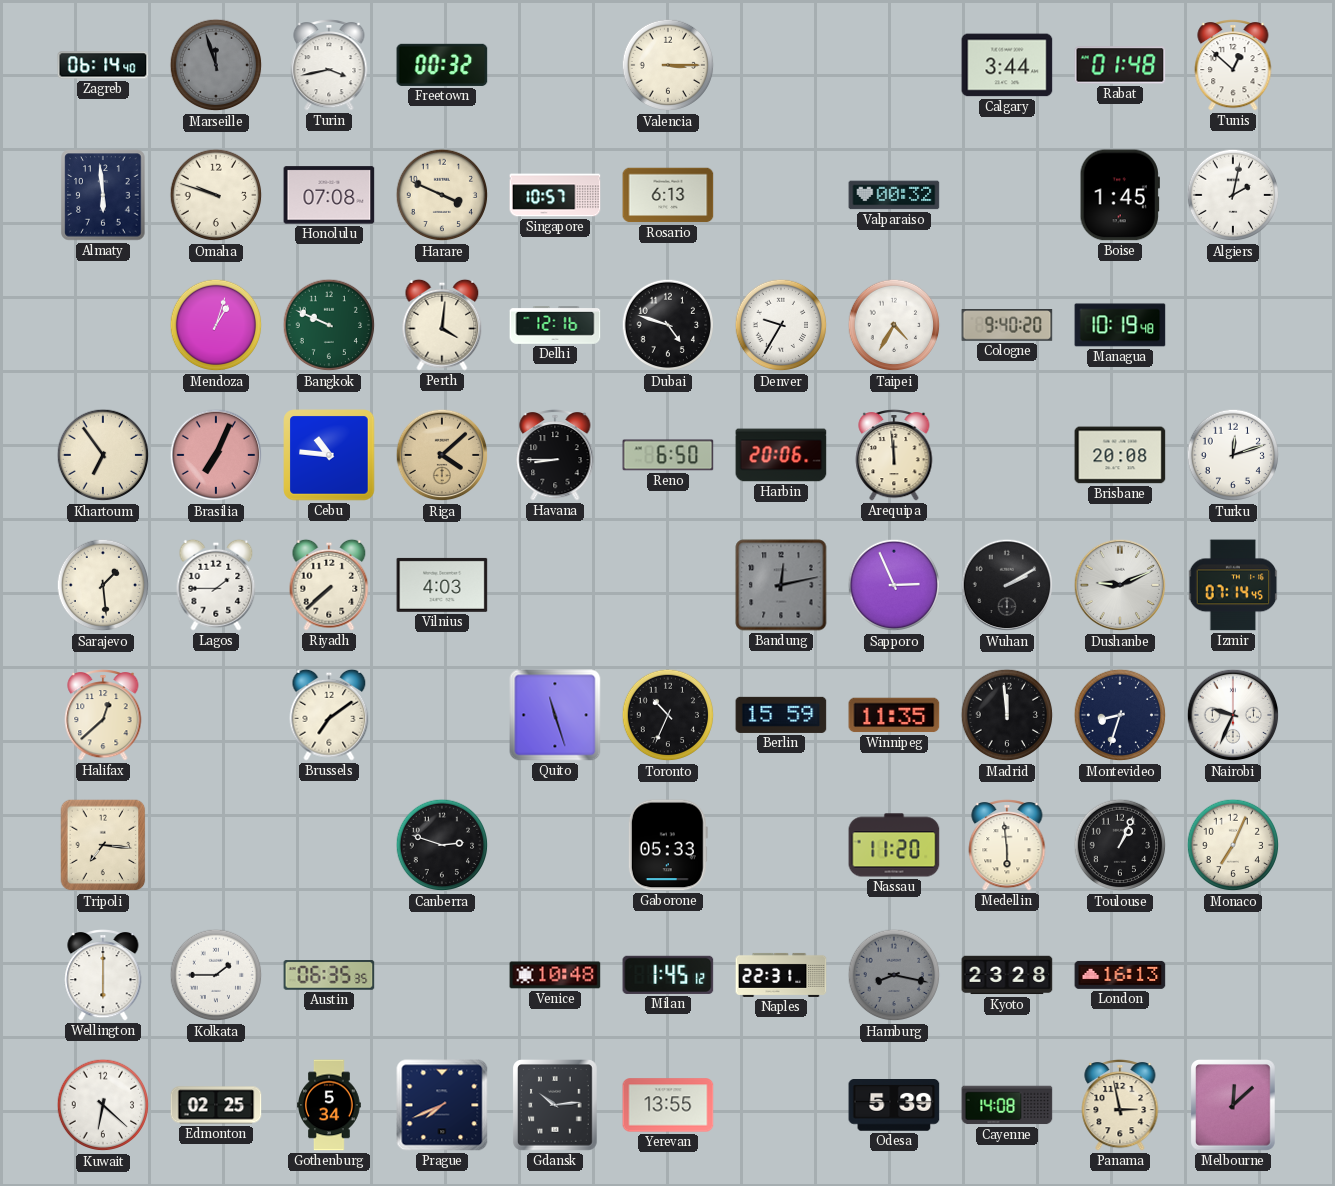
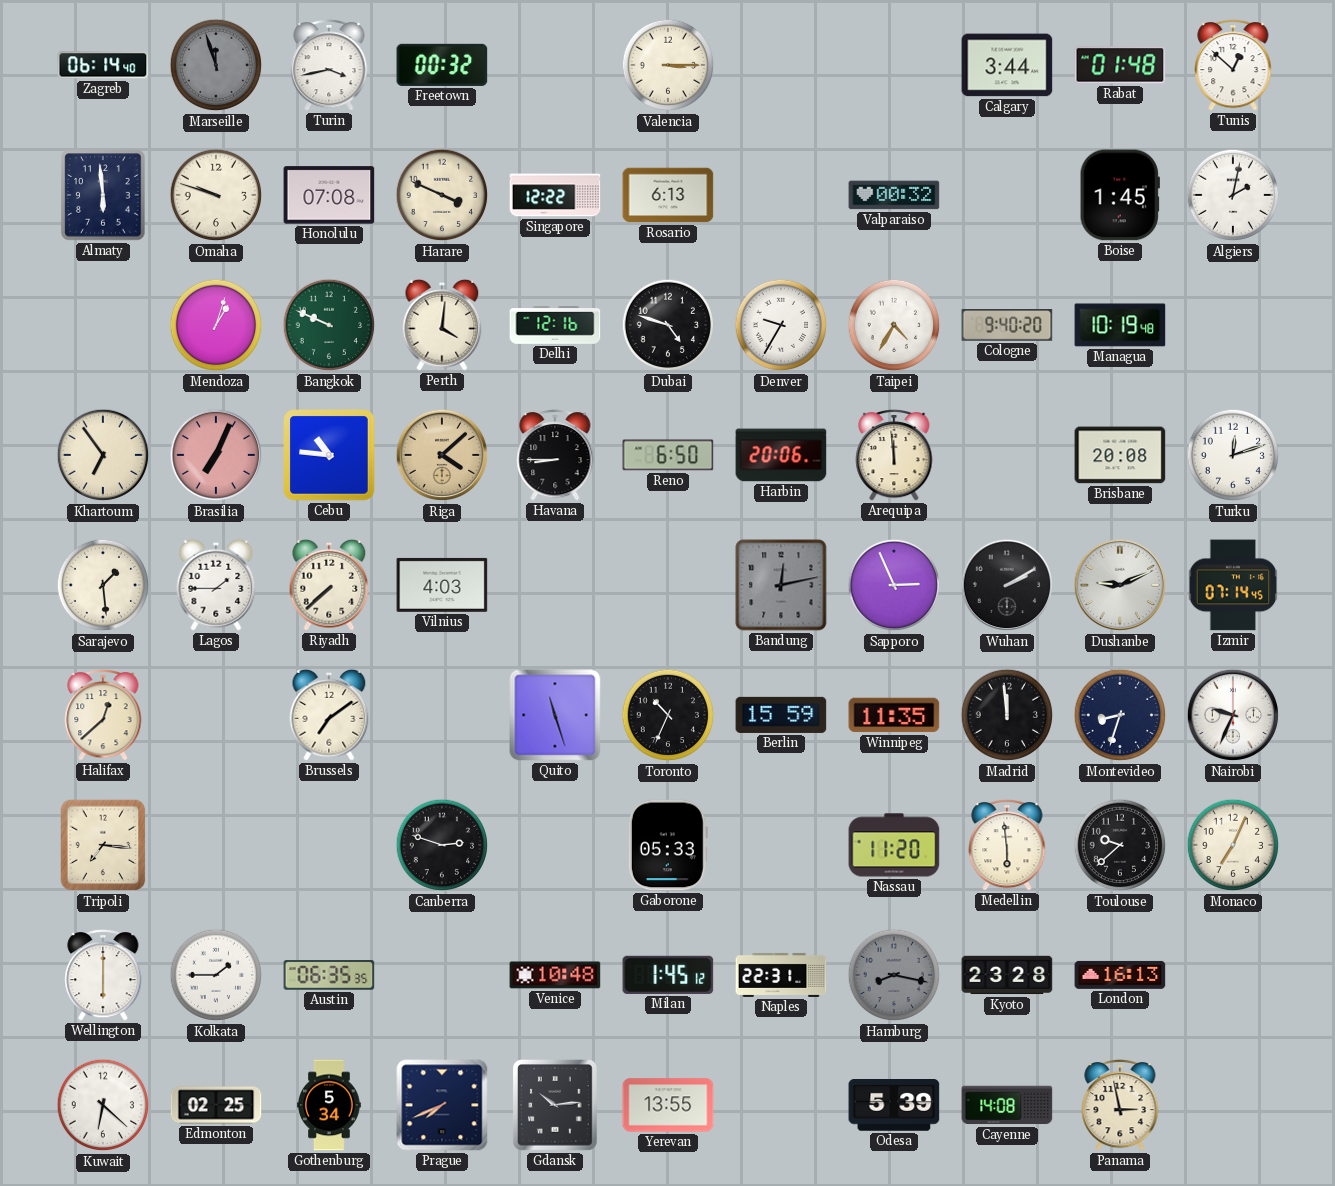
Singapore: 10:57 -> 12:22 (555, 195)
Toulouse: 1:04 -> 9:38 (1120, 845)
Melbourne: 12:08 -> none (1234, 1106)
